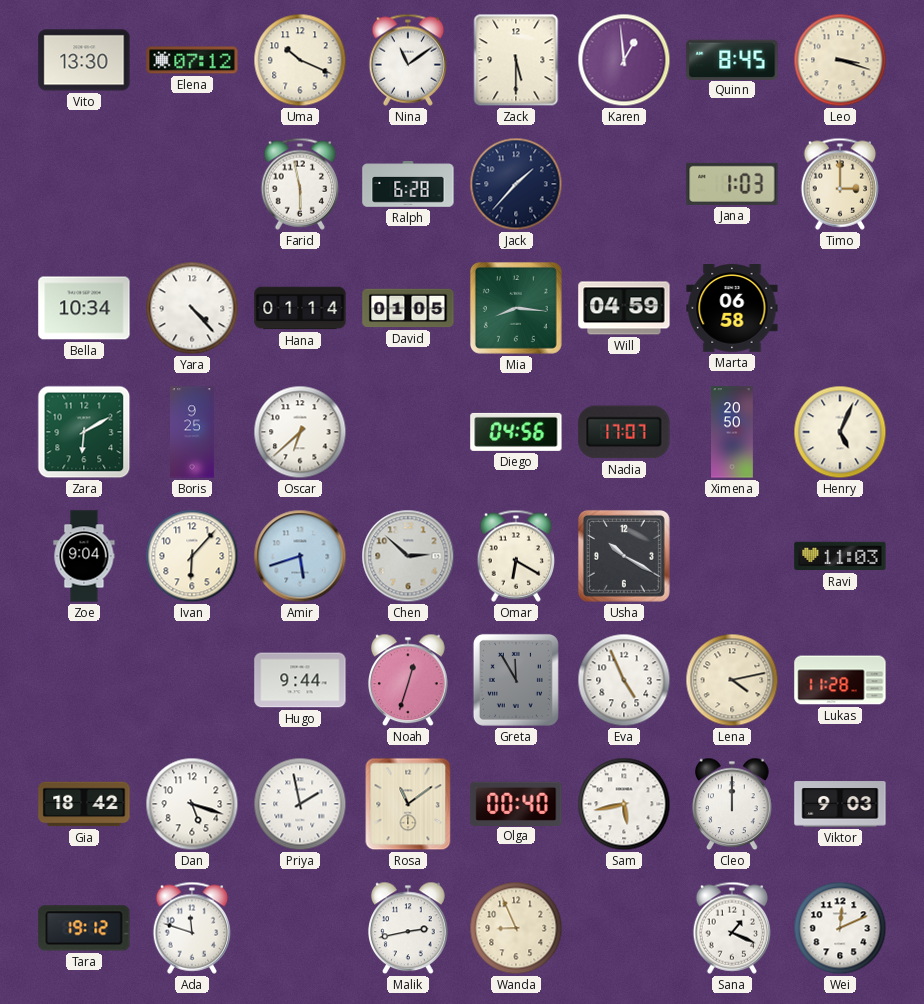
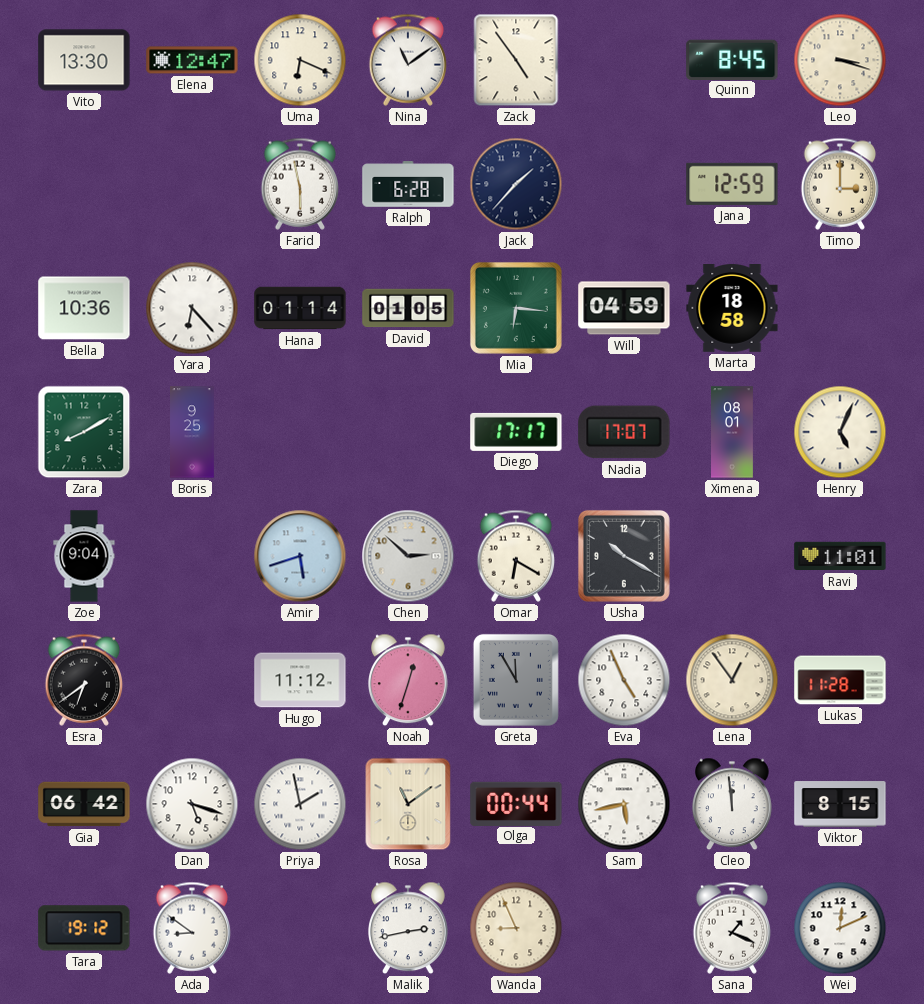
Elena: 07:12 -> 12:47 (192, 60)
Uma: 10:19 -> 6:19 (300, 60)
Zack: 5:30 -> 4:54 (516, 60)
Karen: 12:59 -> none (624, 60)
Jana: 1:03 -> 12:59 (732, 184)
Bella: 10:34 -> 10:36 (84, 308)
Yara: 4:23 -> 6:23 (192, 308)
Mia: 8:16 -> 6:16 (516, 308)
Marta: 06:58 -> 18:58 (732, 309)
Zara: 6:10 -> 8:10 (84, 432)
Oscar: 6:38 -> none (300, 432)
Diego: 04:56 -> 17:17 (516, 432)
Ximena: 20:50 -> 08:01 (733, 432)
Ivan: 6:07 -> none (192, 556)
Ravi: 11:03 -> 11:01 (840, 556)
Esra: none -> 6:39 (84, 680)
Hugo: 9:44 -> 11:12 (300, 680)
Lena: 4:13 -> 12:54 (732, 680)
Gia: 18:42 -> 06:42 (84, 804)
Olga: 00:40 -> 00:44 (516, 803)
Cleo: 12:00 -> 11:59 (733, 804)
Viktor: 9:03 -> 8:15 (840, 804)
Ada: 11:48 -> 8:51 (192, 928)
